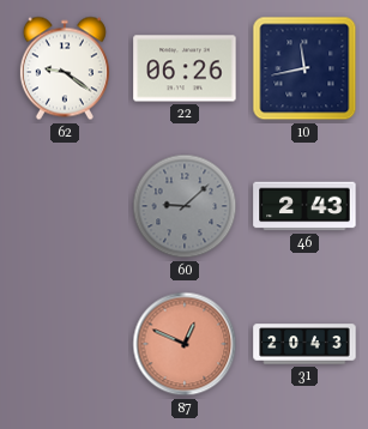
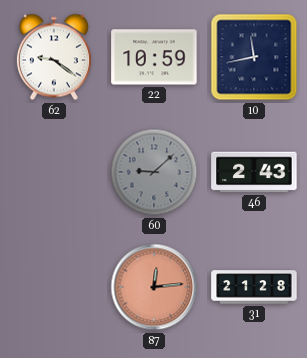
22: 06:26 -> 10:59 (154, 57)
87: 12:49 -> 12:14 (154, 287)
31: 20:43 -> 21:28 (254, 287)
